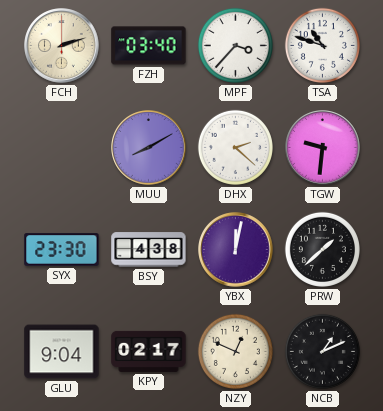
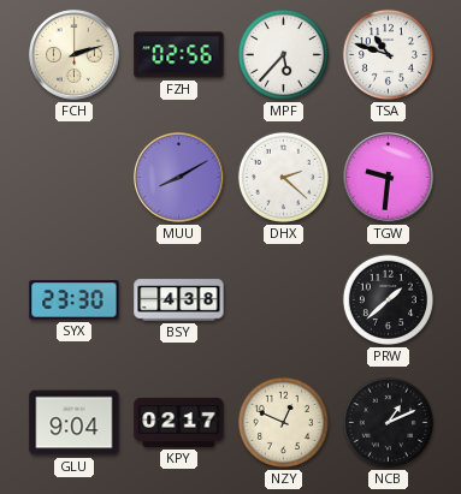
FZH: 03:40 -> 02:56 (179, 55)
MPF: 3:37 -> 5:37 (283, 54)
YBX: 12:02 -> none (236, 250)
